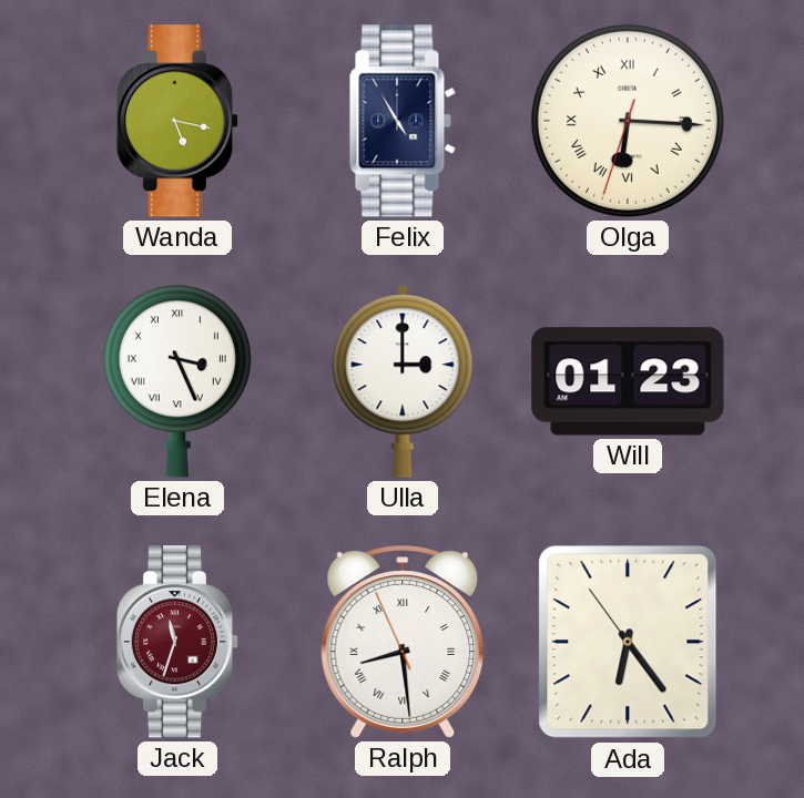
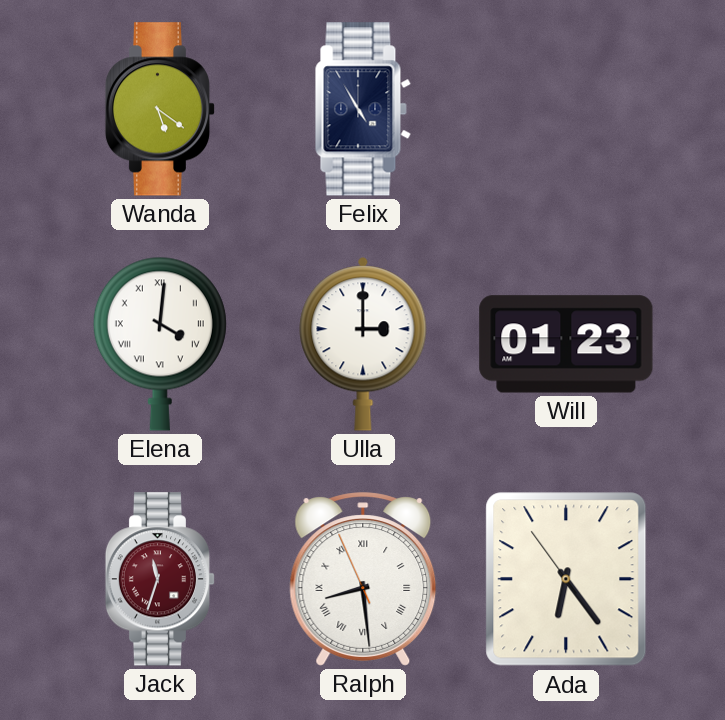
Wanda: 5:17 -> 5:21 (160, 109)
Olga: 6:15 -> none (628, 121)
Elena: 3:26 -> 4:01 (160, 344)
